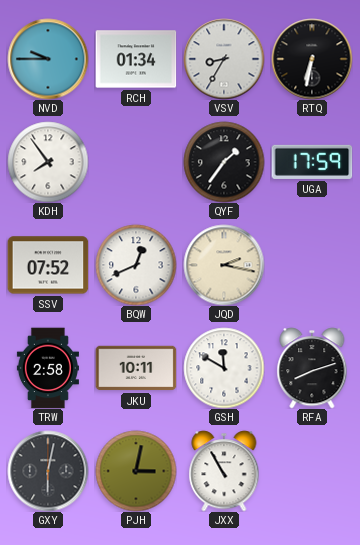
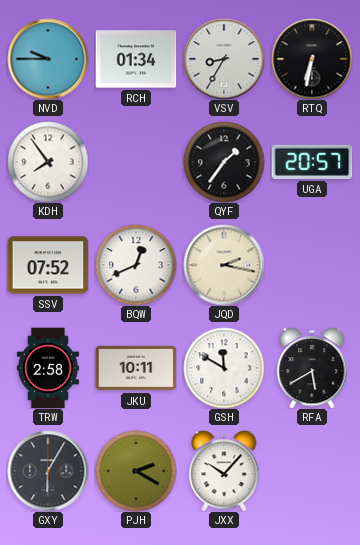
UGA: 17:59 -> 20:57 (312, 162)
RFA: 8:12 -> 5:40 (312, 368)
GXY: 6:02 -> 6:05 (48, 471)
PJH: 3:02 -> 2:20 (136, 471)
JXX: 10:55 -> 10:07 (224, 471)
